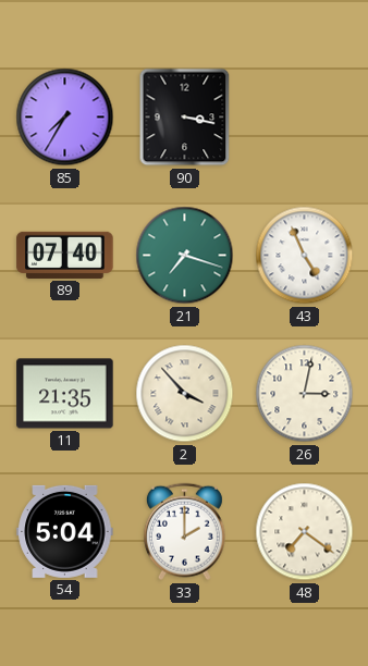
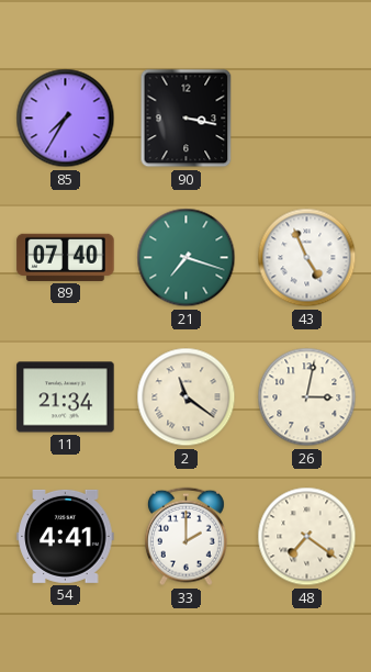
11: 21:35 -> 21:34 (66, 397)
2: 3:53 -> 11:21 (187, 397)
54: 5:04 -> 4:41 (66, 536)
